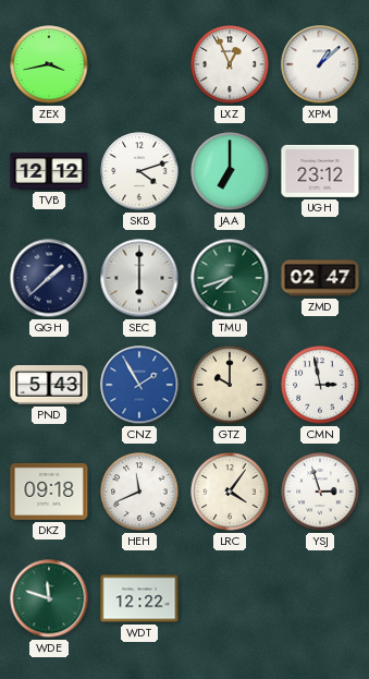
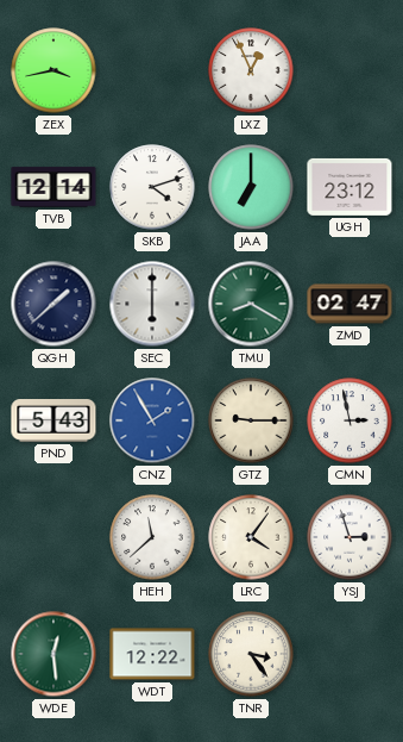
XPM: 1:08 -> none (320, 64)
TVB: 12:12 -> 12:14 (53, 187)
TMU: 7:42 -> 8:20 (251, 304)
GTZ: 10:00 -> 9:15 (251, 420)
DKZ: 09:18 -> none (49, 492)
HEH: 11:41 -> 11:38 (152, 537)
WDE: 11:48 -> 12:29 (53, 654)
TNR: none -> 3:24 (251, 654)
